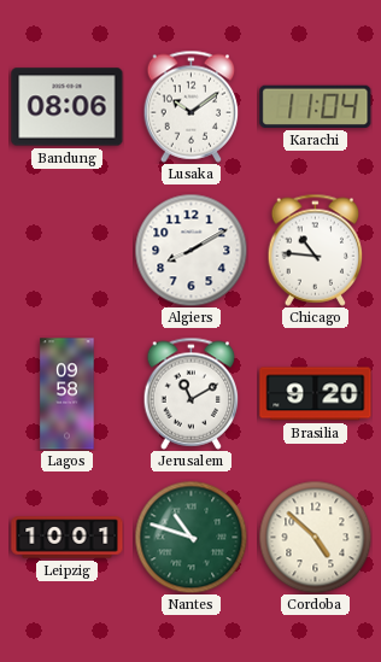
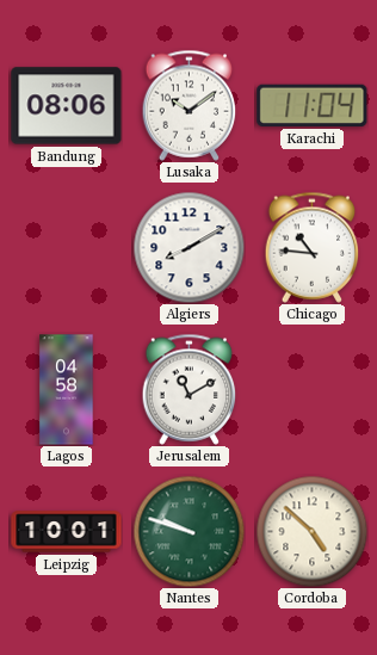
Lagos: 09:58 -> 04:58 (67, 390)
Brasilia: 9:20 -> none (316, 394)
Nantes: 10:48 -> 9:48 (188, 531)
